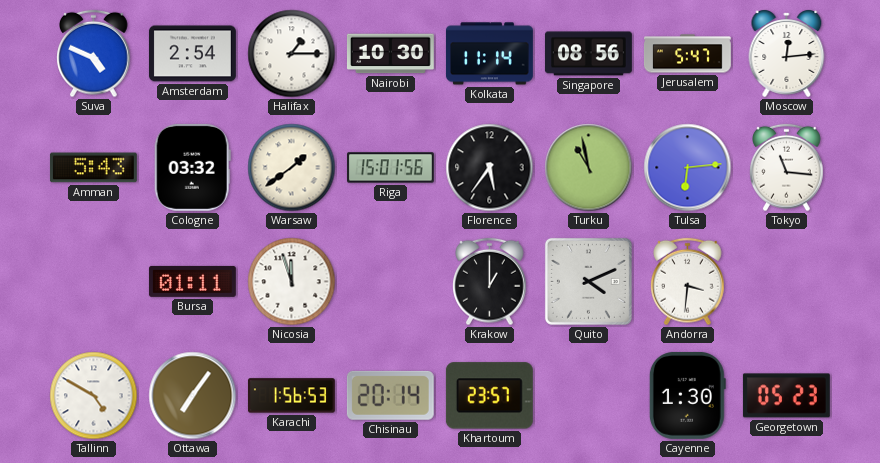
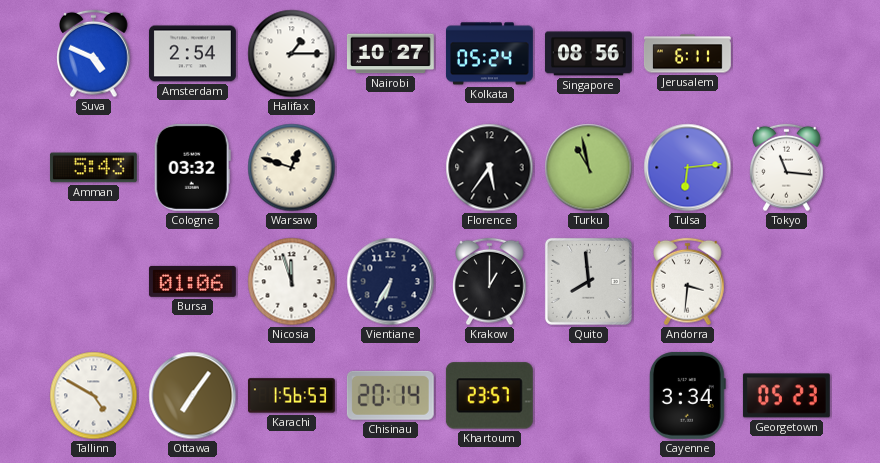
Nairobi: 10:30 -> 10:27 (390, 54)
Kolkata: 11:14 -> 05:24 (489, 54)
Jerusalem: 5:47 -> 6:11 (688, 54)
Moscow: 12:14 -> none (787, 53)
Warsaw: 1:39 -> 12:48 (292, 168)
Riga: 15:01 -> none (391, 168)
Bursa: 01:11 -> 01:06 (192, 281)
Vientiane: none -> 6:35 (391, 282)
Quito: 4:11 -> 7:59 (588, 281)
Cayenne: 1:30 -> 3:34 (687, 395)
